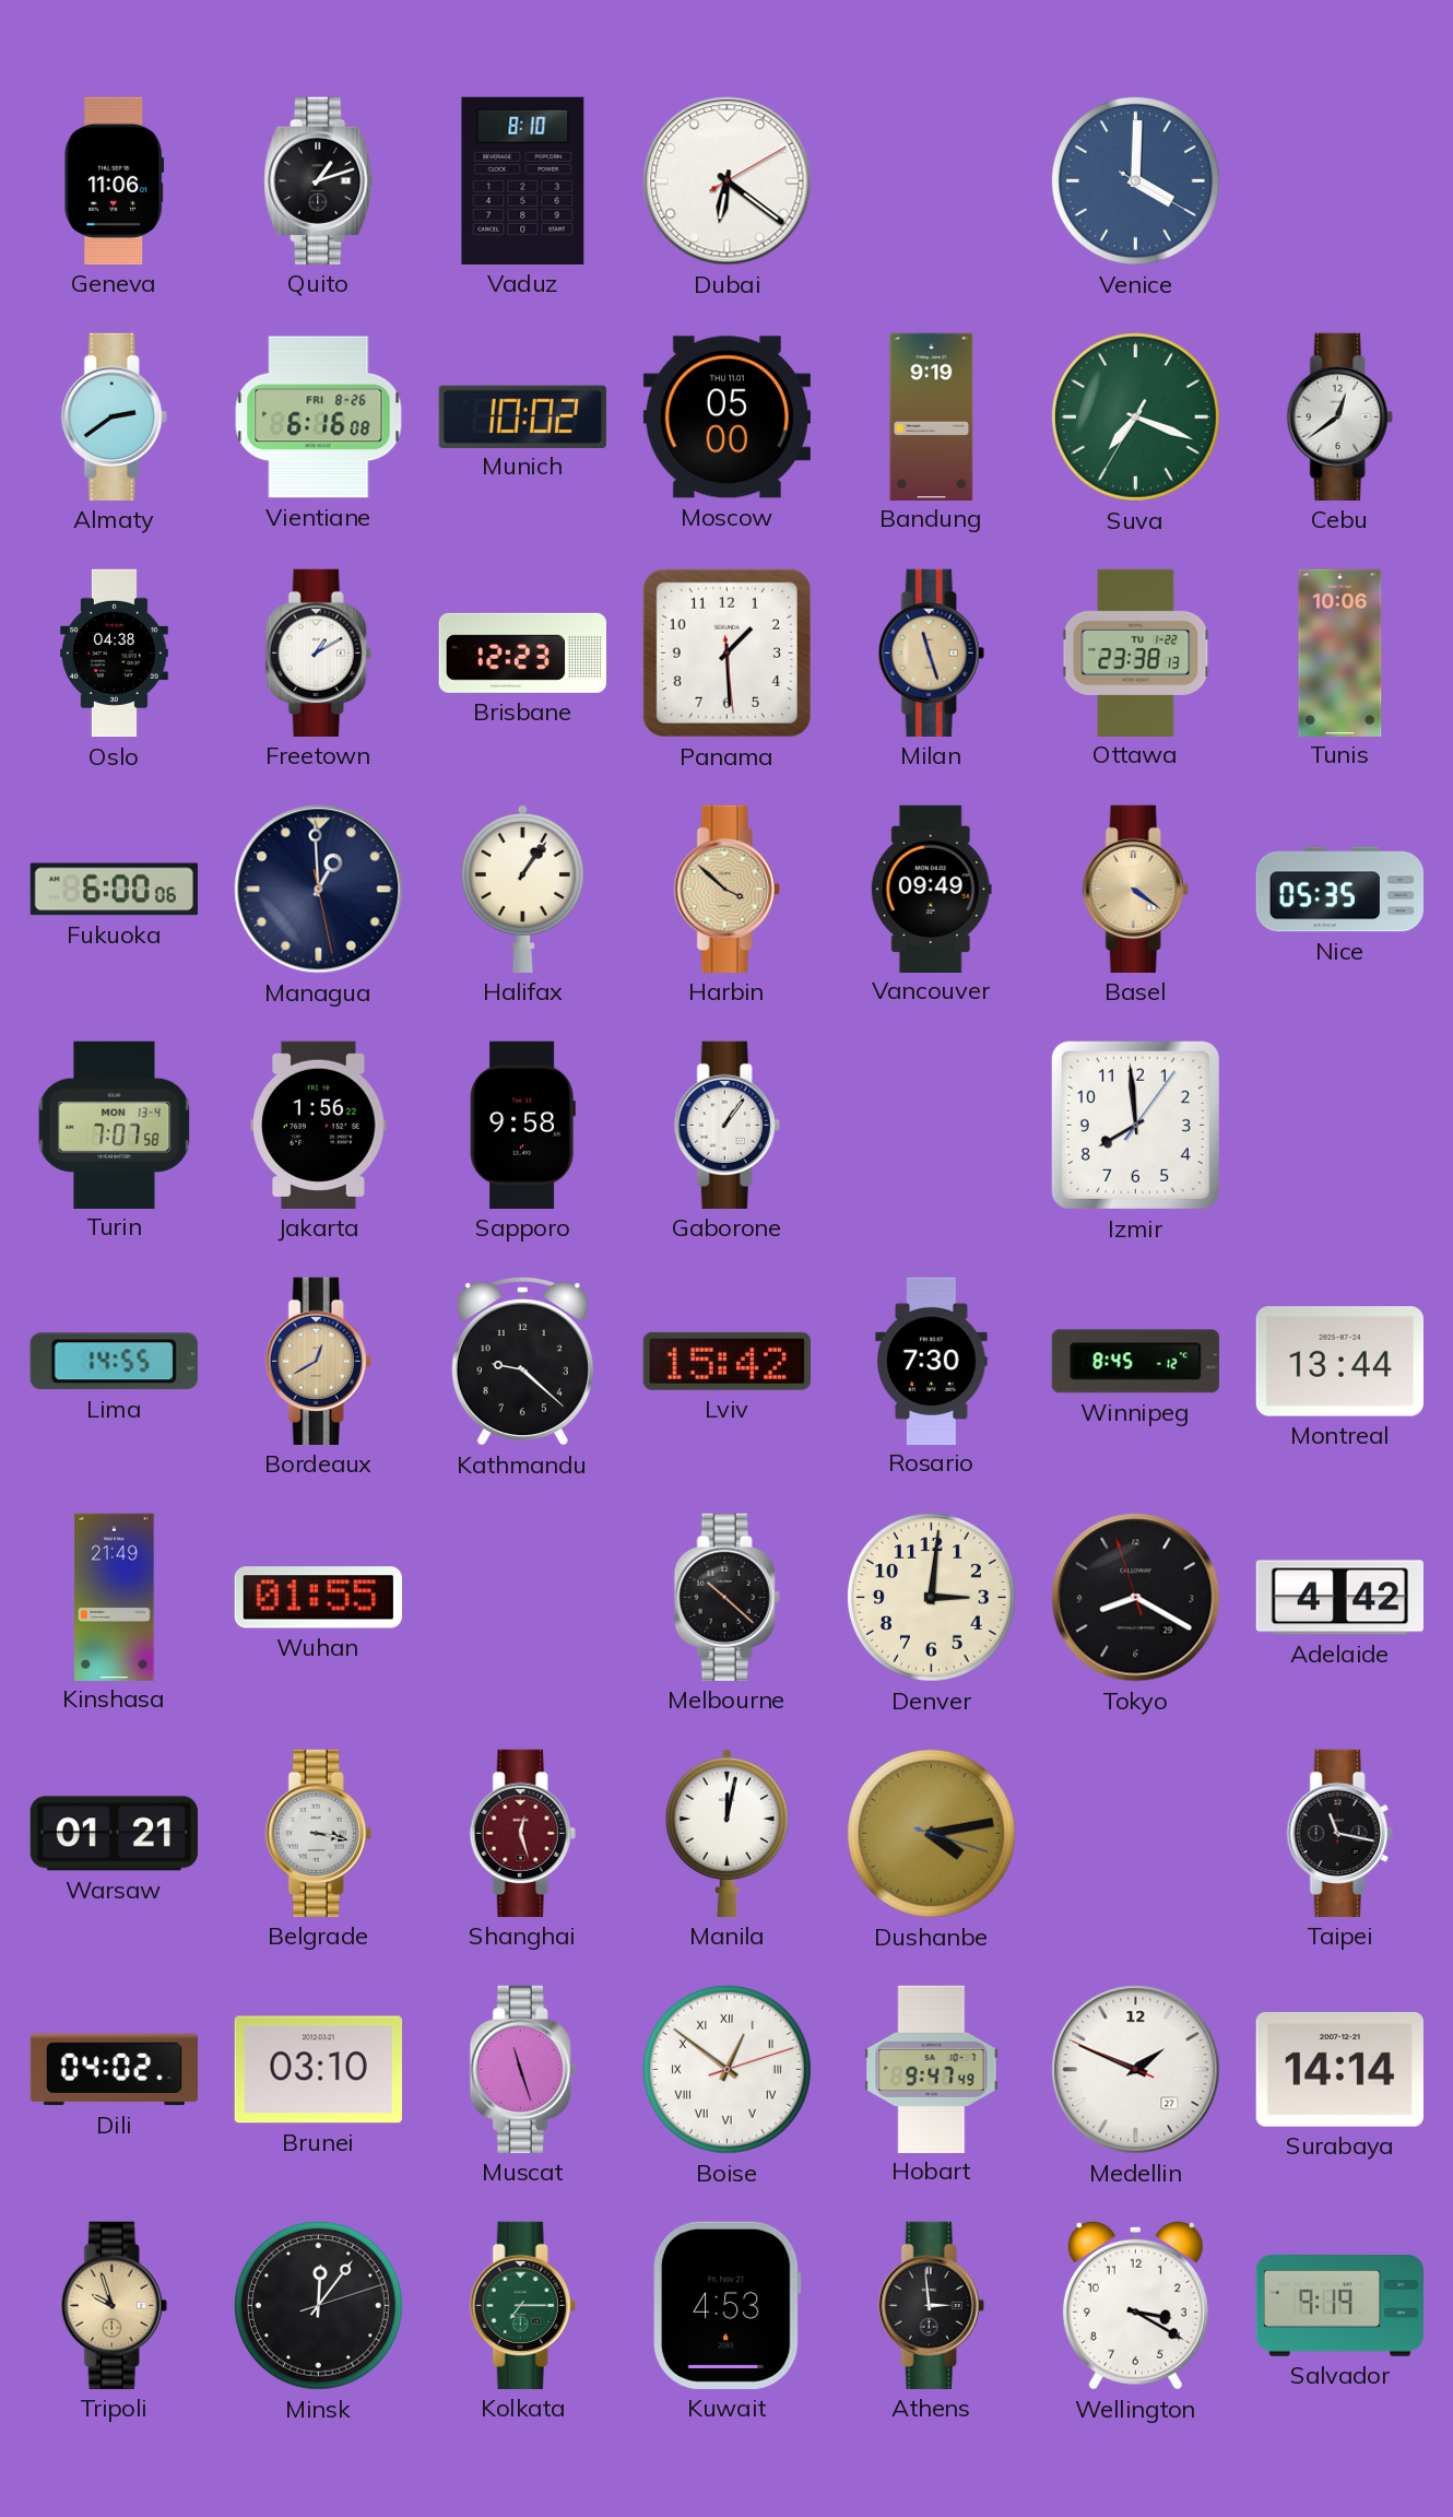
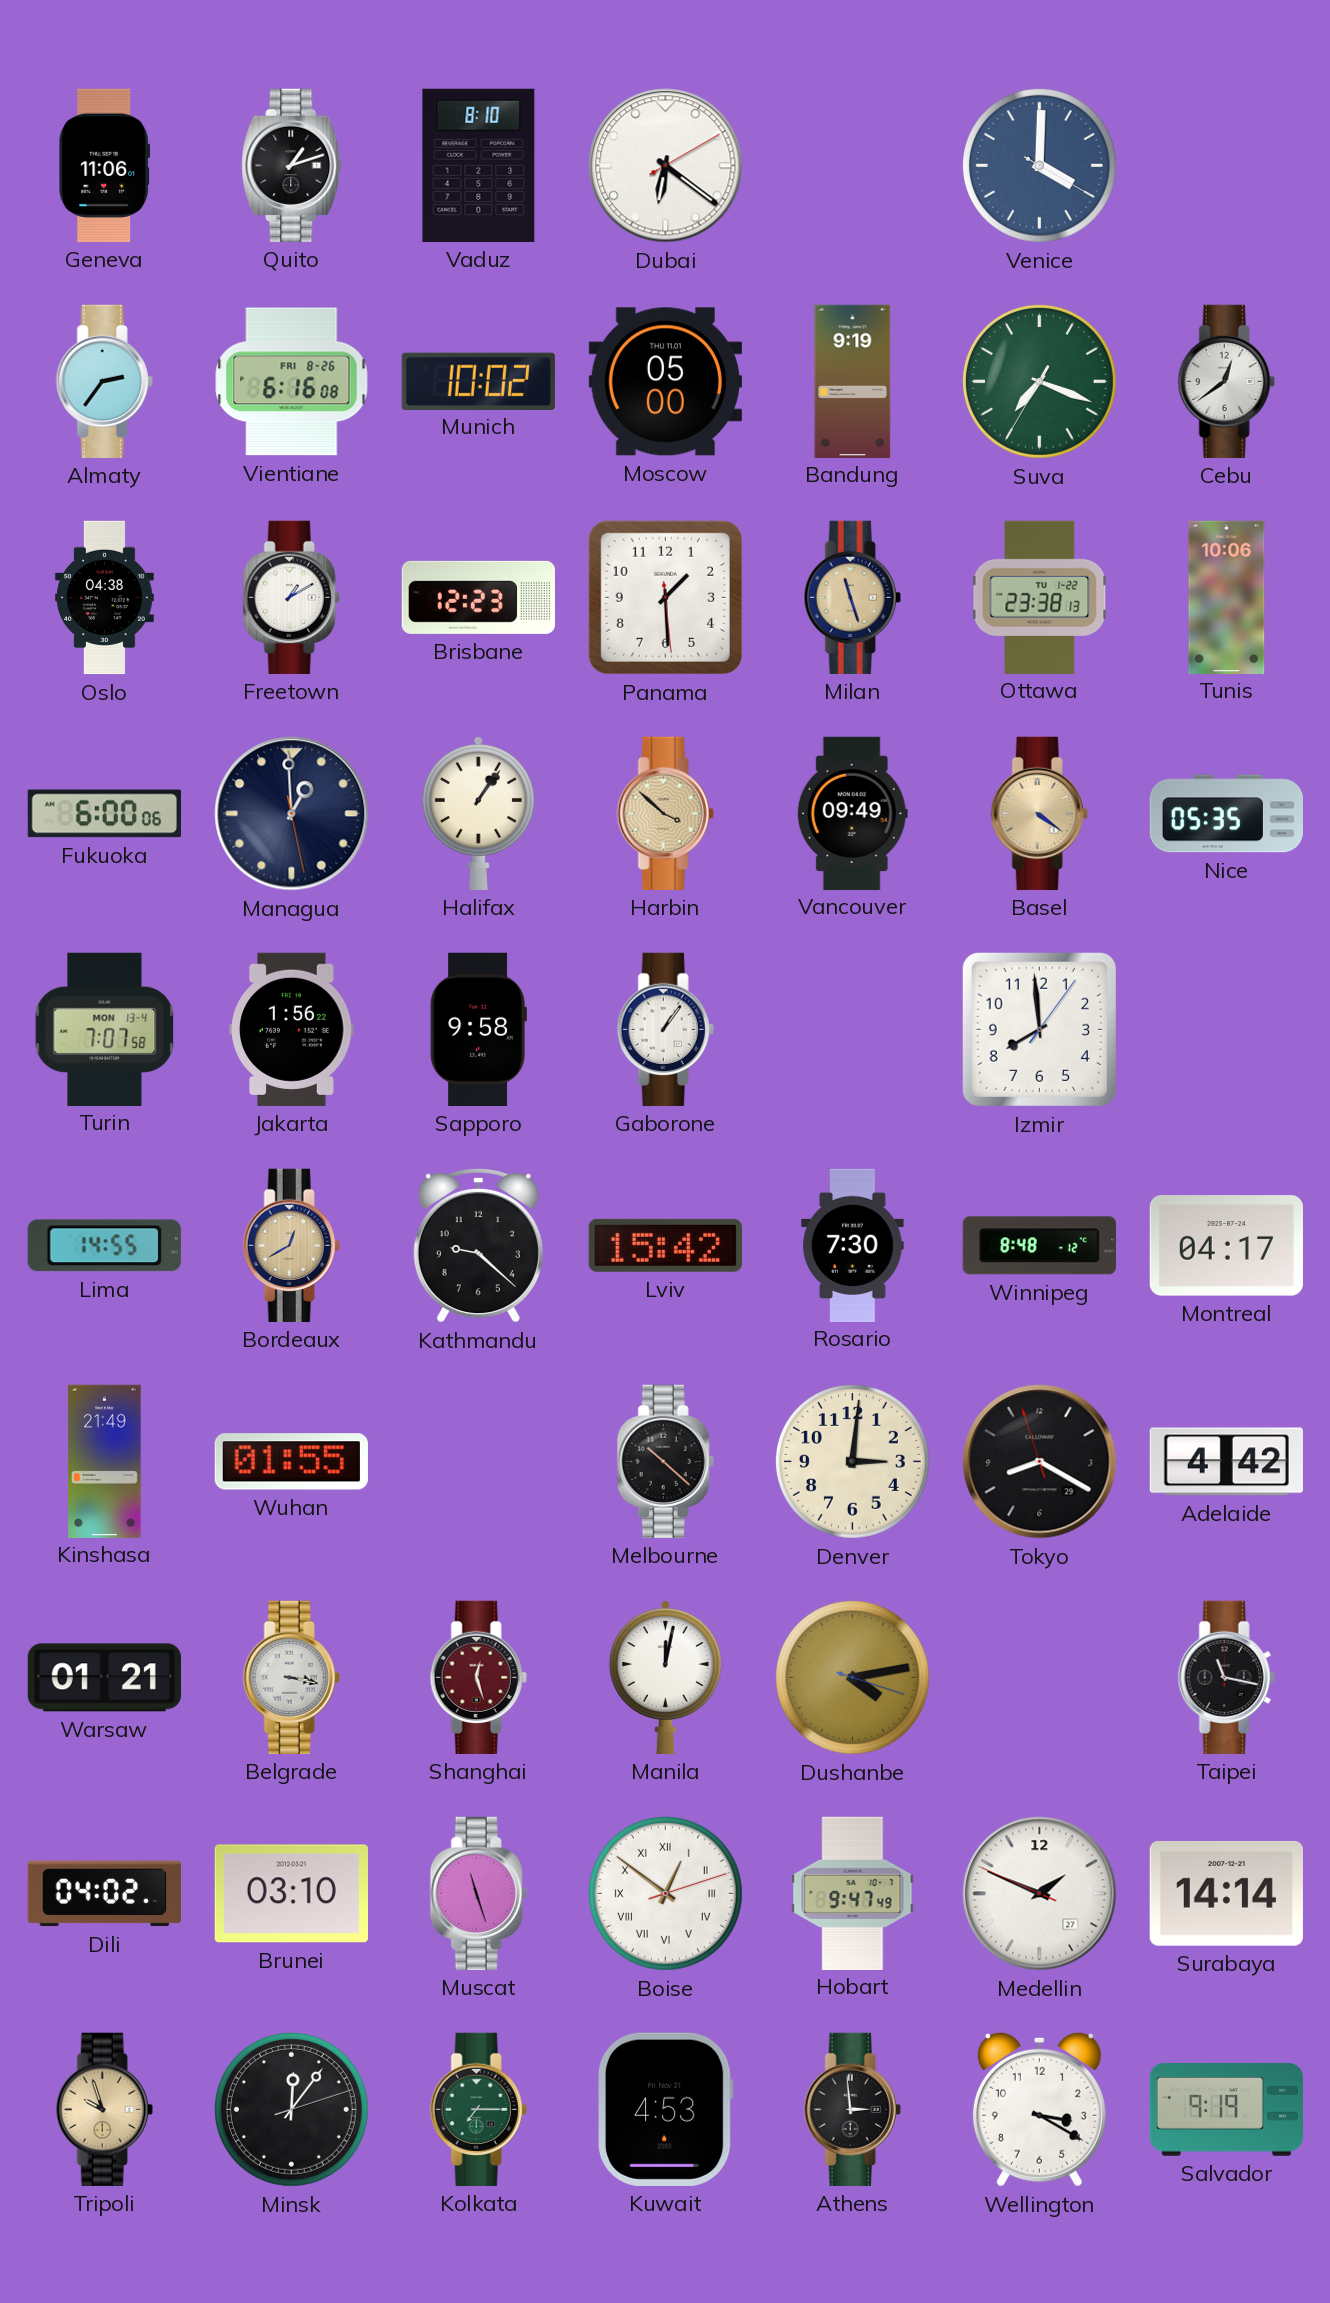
Almaty: 2:39 -> 2:36 (104, 381)
Winnipeg: 8:45 -> 8:48 (1039, 1246)
Montreal: 13:44 -> 04:17 (1226, 1246)
